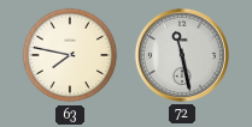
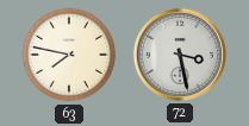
72: 11:28 -> 3:28 (180, 55)
